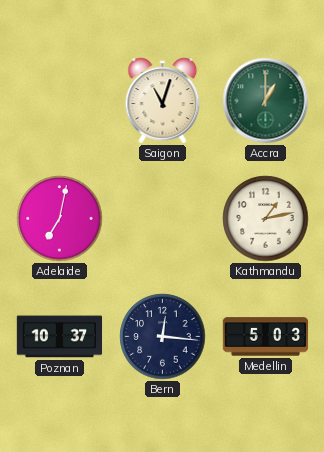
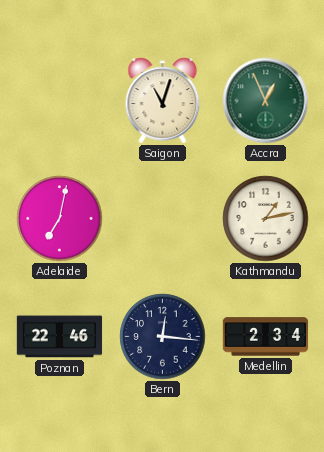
Accra: 1:00 -> 12:56 (266, 101)
Poznan: 10:37 -> 22:46 (60, 337)
Medellin: 5:03 -> 2:34 (266, 337)
